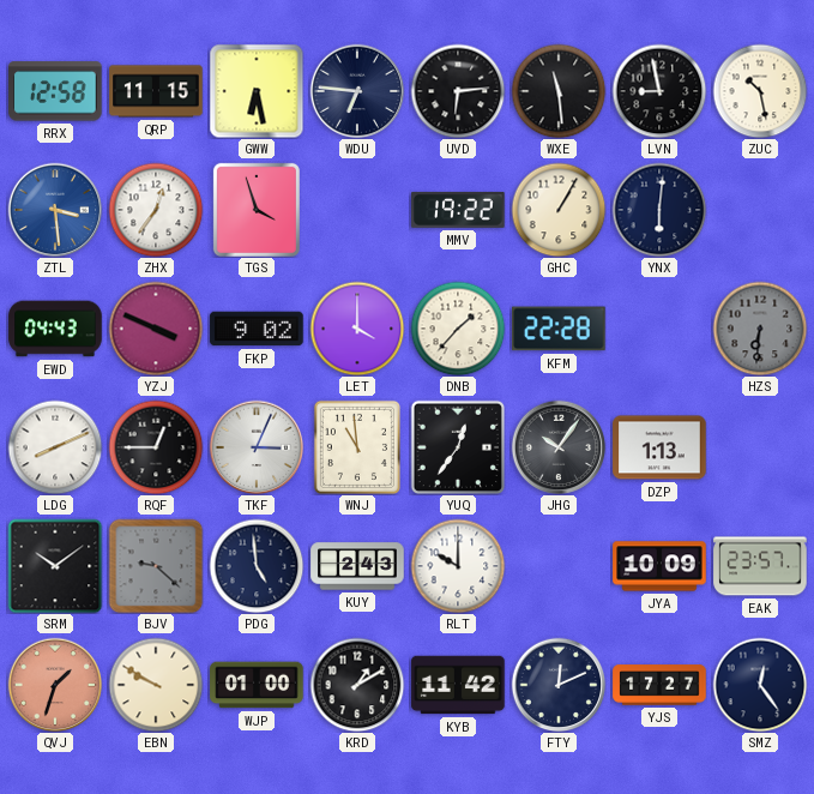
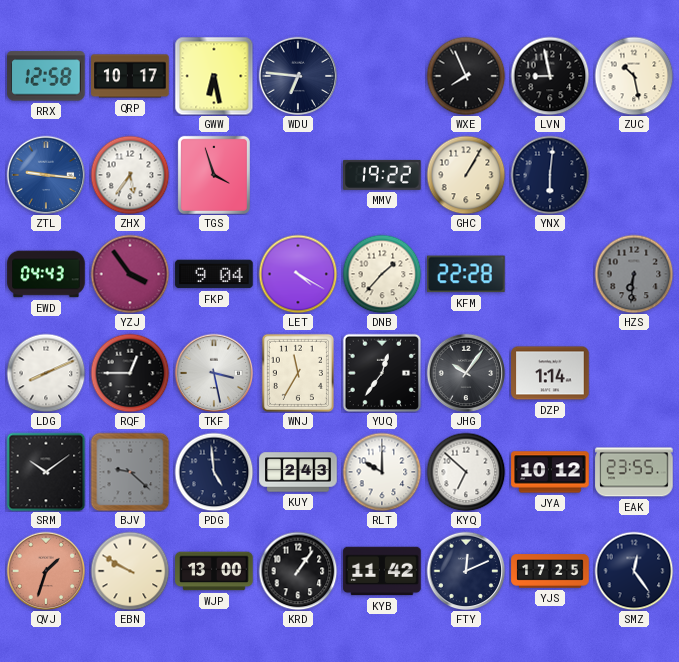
QRP: 11:15 -> 10:17 (130, 76)
UVD: 6:14 -> none (458, 91)
WXE: 11:29 -> 7:56 (466, 76)
ZTL: 3:29 -> 9:16 (46, 175)
ZHX: 12:36 -> 5:36 (130, 175)
YZJ: 3:49 -> 3:54 (130, 274)
FKP: 9:02 -> 9:04 (214, 274)
LET: 4:00 -> 4:20 (298, 274)
TKF: 3:04 -> 3:28 (214, 373)
WNJ: 10:59 -> 11:35 (298, 373)
DZP: 1:13 -> 1:14 (550, 373)
KYQ: none -> 6:52 (466, 472)
JYA: 10:09 -> 10:12 (550, 472)
EAK: 23:57 -> 23:55 (634, 472)
WJP: 01:00 -> 13:00 (214, 571)
KRD: 1:10 -> 1:06 (298, 571)
YJS: 17:27 -> 17:25 (550, 571)
